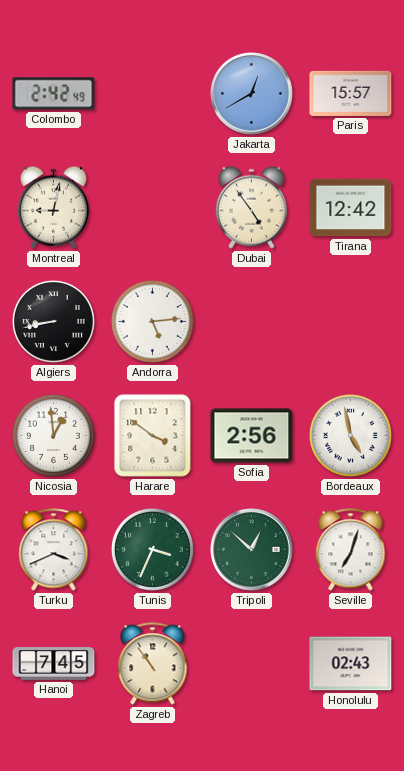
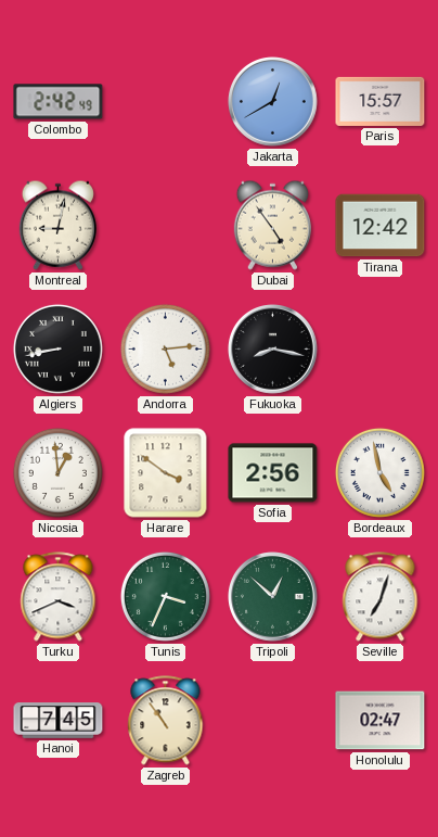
Fukuoka: none -> 8:17 (273, 350)
Honolulu: 02:43 -> 02:47 (381, 721)
